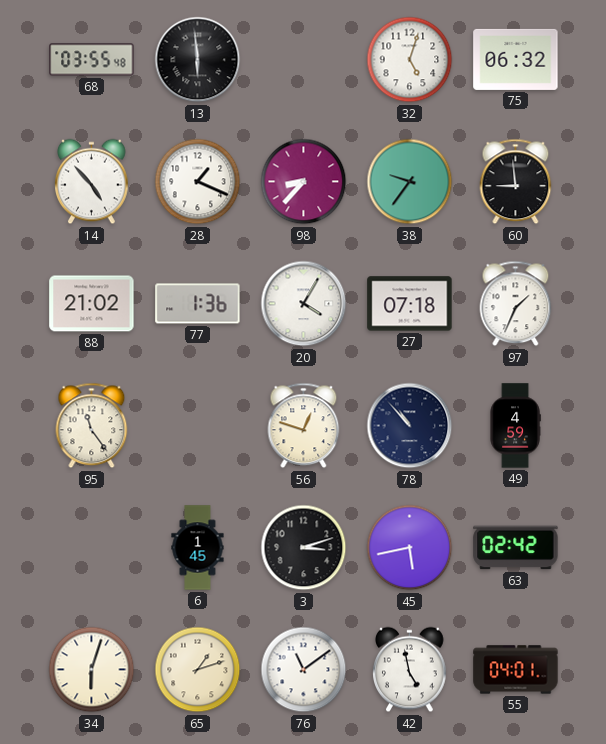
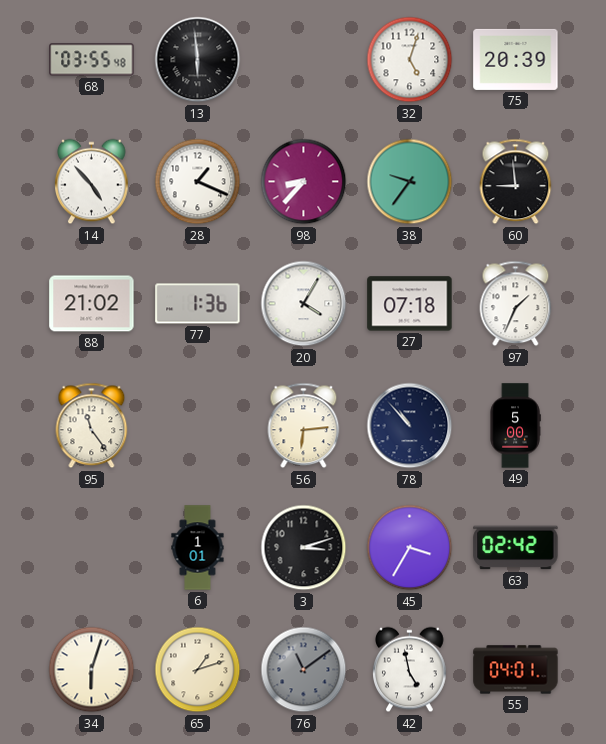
75: 06:32 -> 20:39 (516, 59)
56: 12:48 -> 6:14 (304, 426)
49: 4:59 -> 5:00 (515, 426)
6: 1:45 -> 1:01 (198, 548)
45: 5:43 -> 3:35 (410, 548)
76 dial: white -> grey (304, 670)
